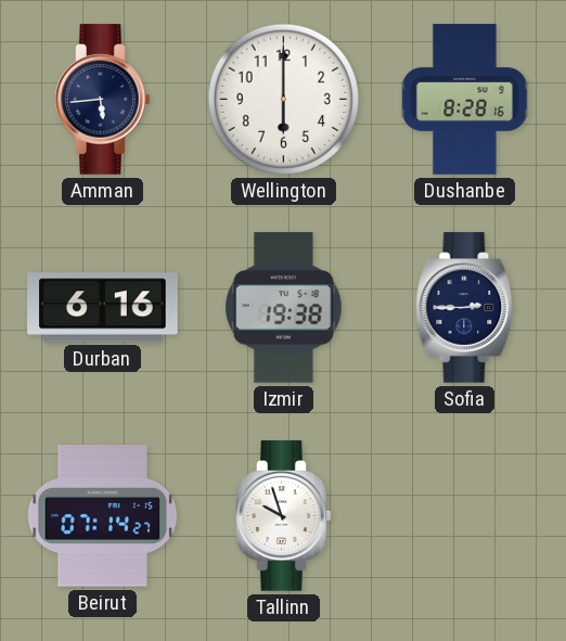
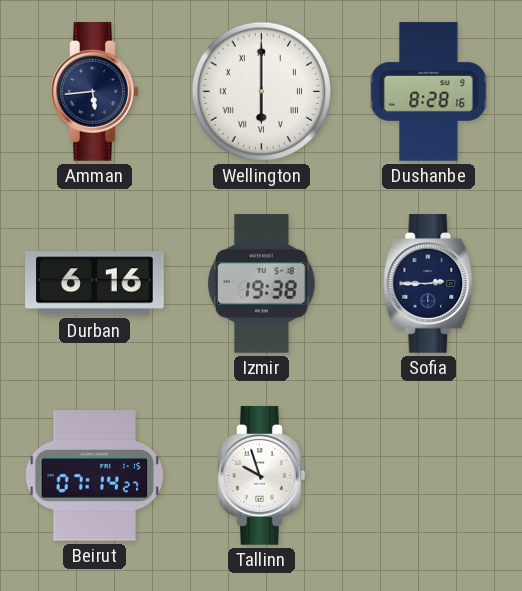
Wellington numerals: Arabic -> Roman (261, 91)
